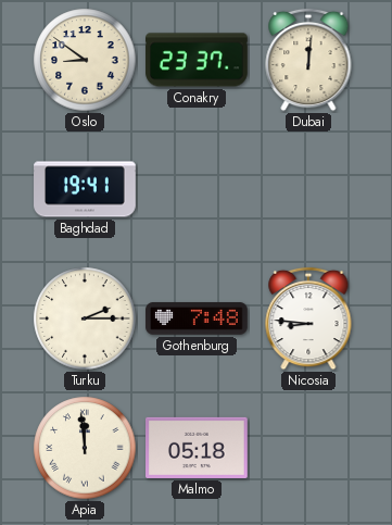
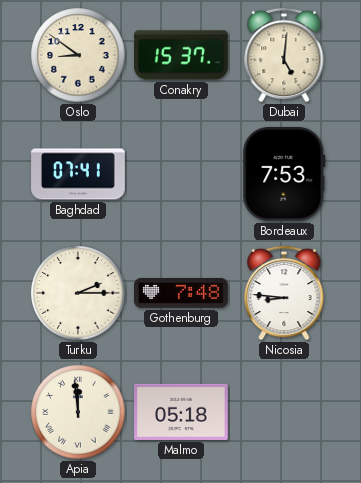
Conakry: 23:37 -> 15:37 (181, 55)
Dubai: 12:01 -> 5:01 (284, 55)
Baghdad: 19:41 -> 07:41 (78, 174)
Bordeaux: none -> 7:53 (284, 175)
